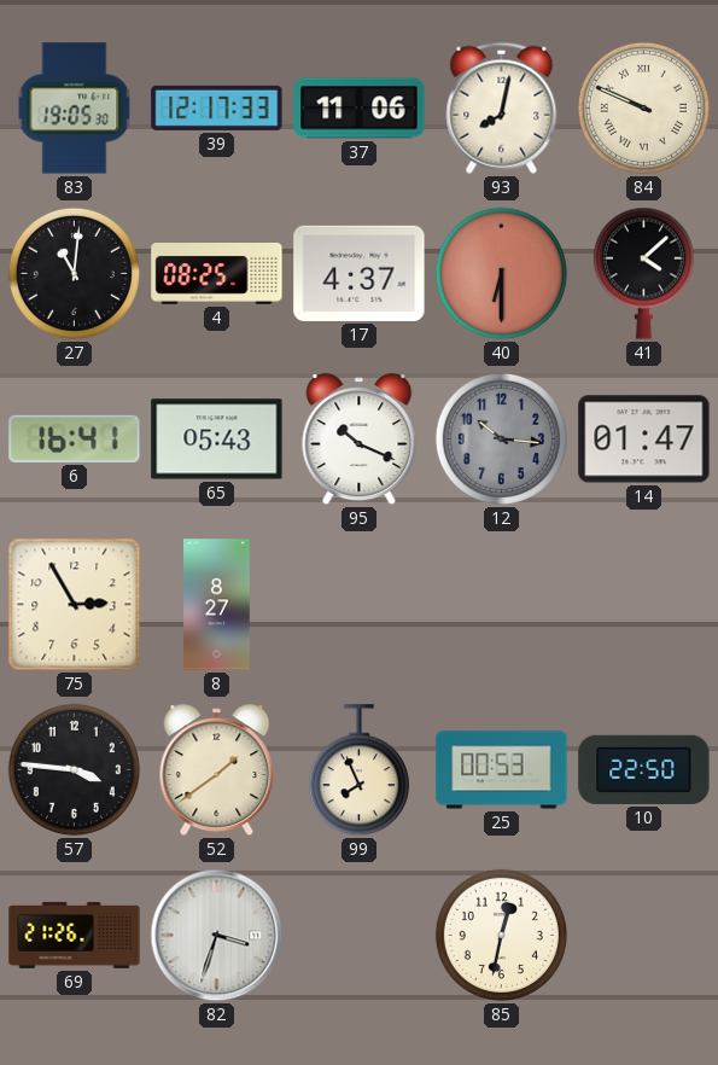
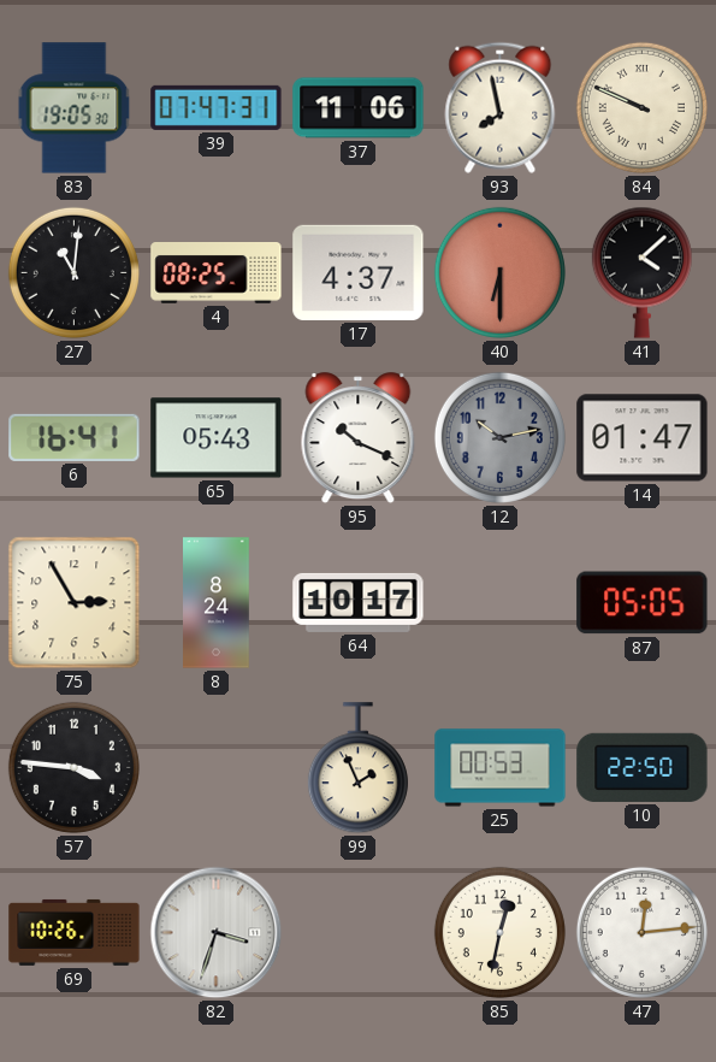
39: 12:17 -> 07:47 (217, 107)
93: 8:02 -> 7:58 (501, 107)
12: 10:16 -> 10:13 (499, 437)
8: 8:27 -> 8:24 (217, 603)
64: none -> 10:17 (359, 602)
87: none -> 05:05 (643, 603)
52: 1:39 -> none (217, 770)
99: 7:56 -> 1:56 (357, 768)
69: 21:26 -> 10:26 (75, 932)
47: none -> 12:14 (641, 932)
